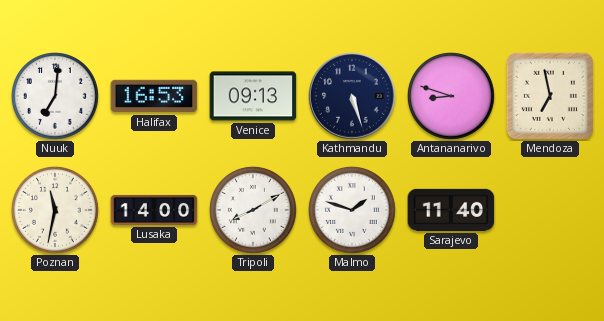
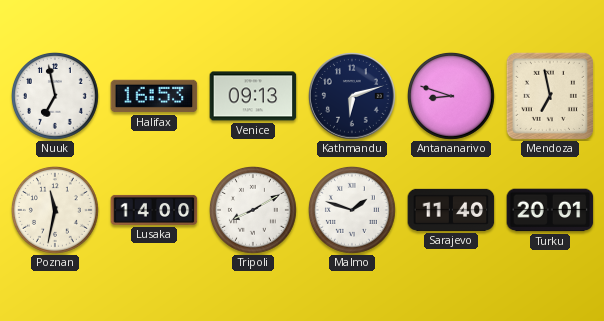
Nuuk: 7:01 -> 6:58 (55, 96)
Kathmandu: 5:27 -> 6:12 (353, 97)
Turku: none -> 20:01 (550, 210)
